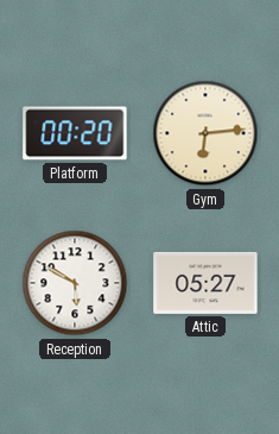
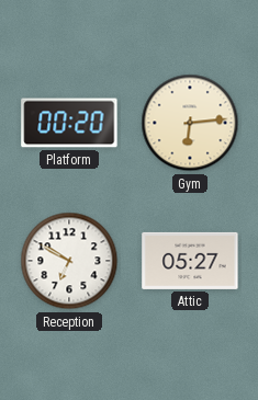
Reception: 5:50 -> 6:50 (69, 261)
